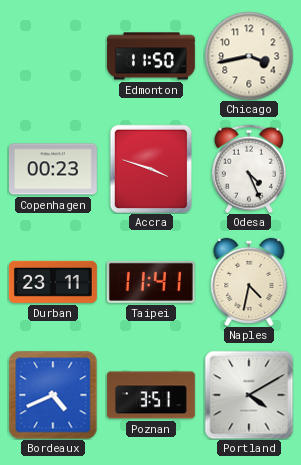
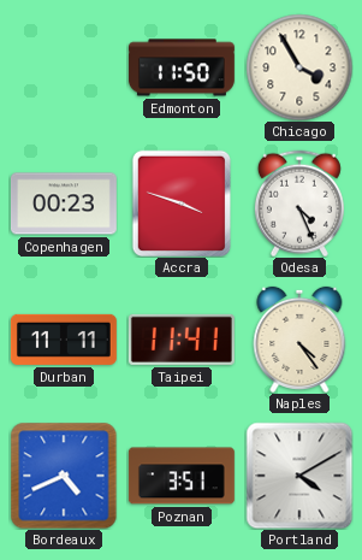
Chicago: 3:43 -> 3:55 (299, 67)
Durban: 23:11 -> 11:11 (64, 340)
Naples: 4:32 -> 4:24 (299, 340)
